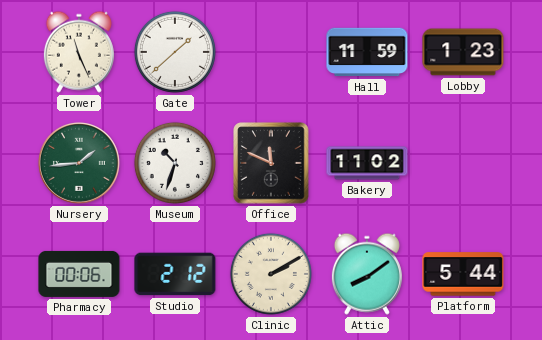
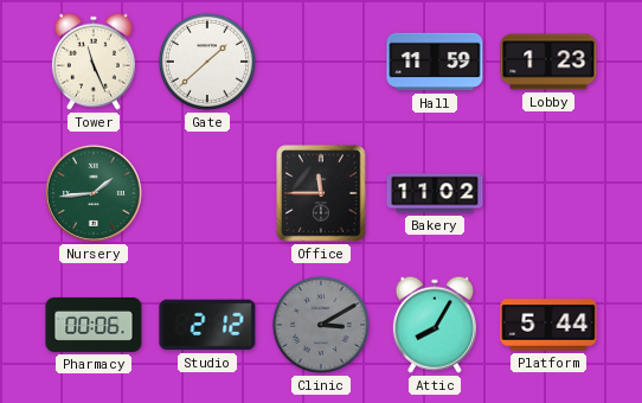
Museum: 10:33 -> none (175, 163)
Office: 11:49 -> 11:45 (321, 193)
Clinic: 2:10 -> 3:10 (321, 325)
Clinic dial: cream -> grey (321, 325)
Attic: 8:09 -> 8:05 (435, 325)
